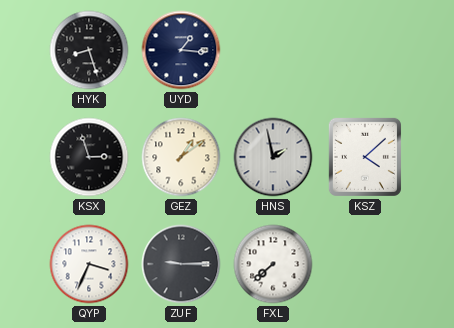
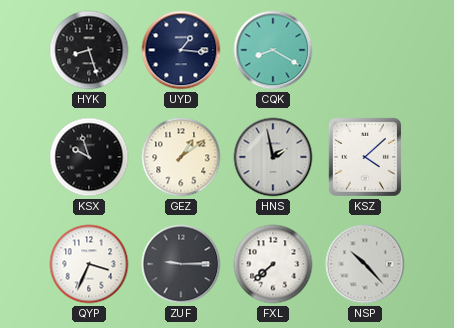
CQK: none -> 8:20 (273, 50)
KSX: 2:57 -> 9:57 (89, 157)
NSP: none -> 10:23 (365, 264)
